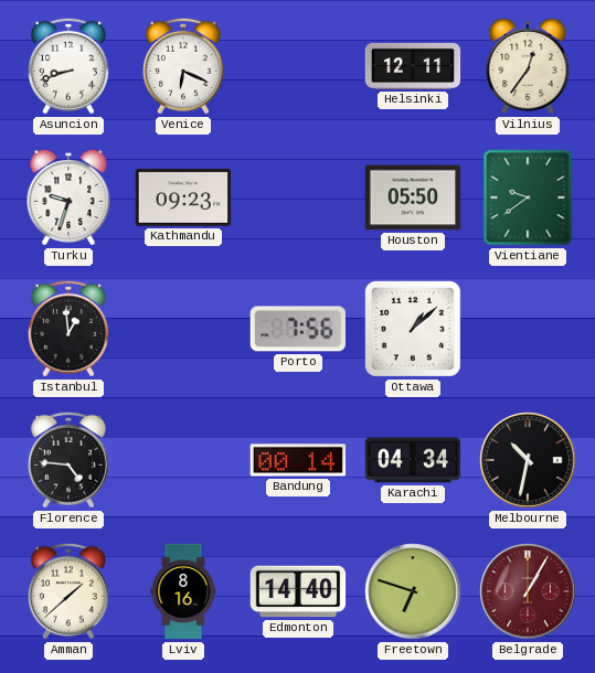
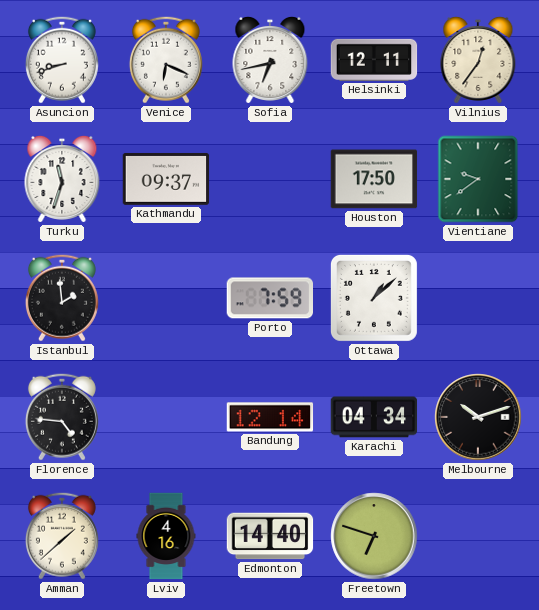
Sofia: none -> 6:43 (270, 60)
Turku: 9:33 -> 11:33 (62, 179)
Kathmandu: 09:23 -> 09:37 (166, 179)
Houston: 05:50 -> 17:50 (374, 179)
Istanbul: 12:59 -> 1:59 (62, 298)
Porto: 7:56 -> 7:59 (269, 298)
Bandung: 00:14 -> 12:14 (270, 417)
Melbourne: 10:32 -> 10:12 (478, 417)
Lviv: 8:16 -> 4:16 (166, 536)
Belgrade: 1:05 -> none (528, 591)
